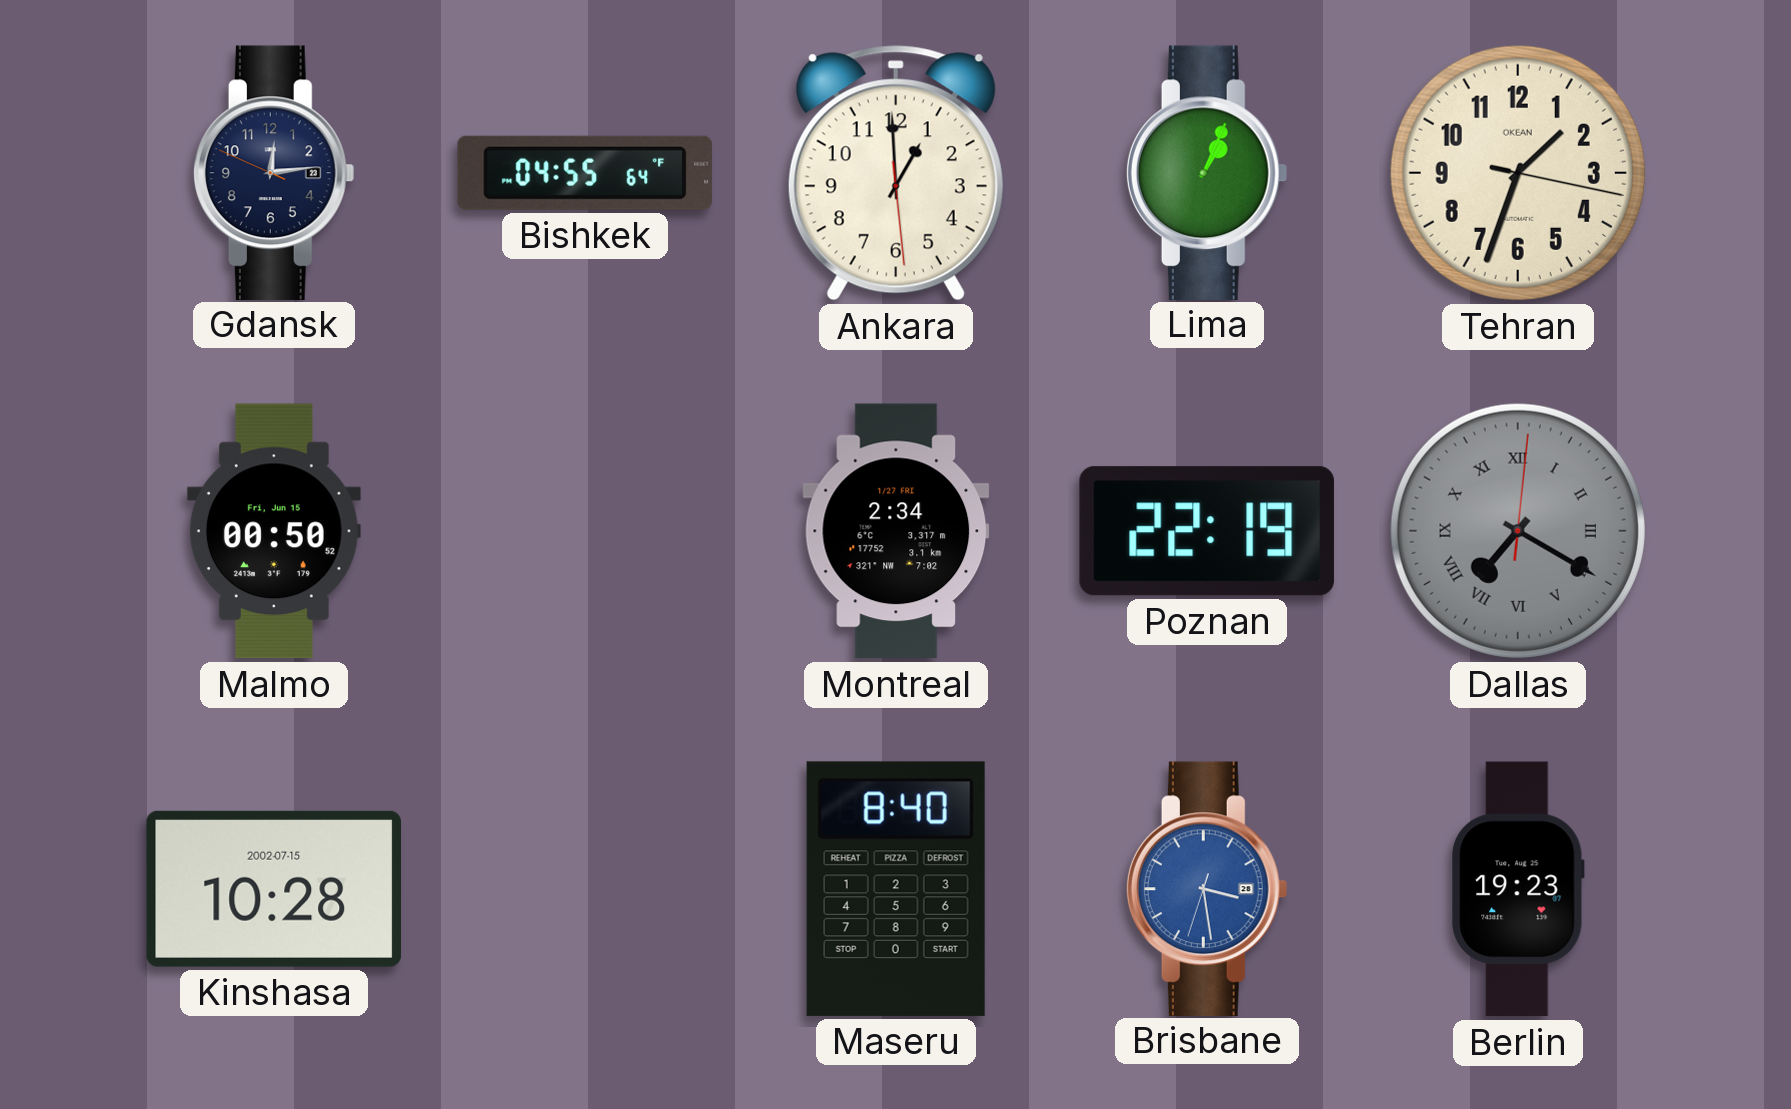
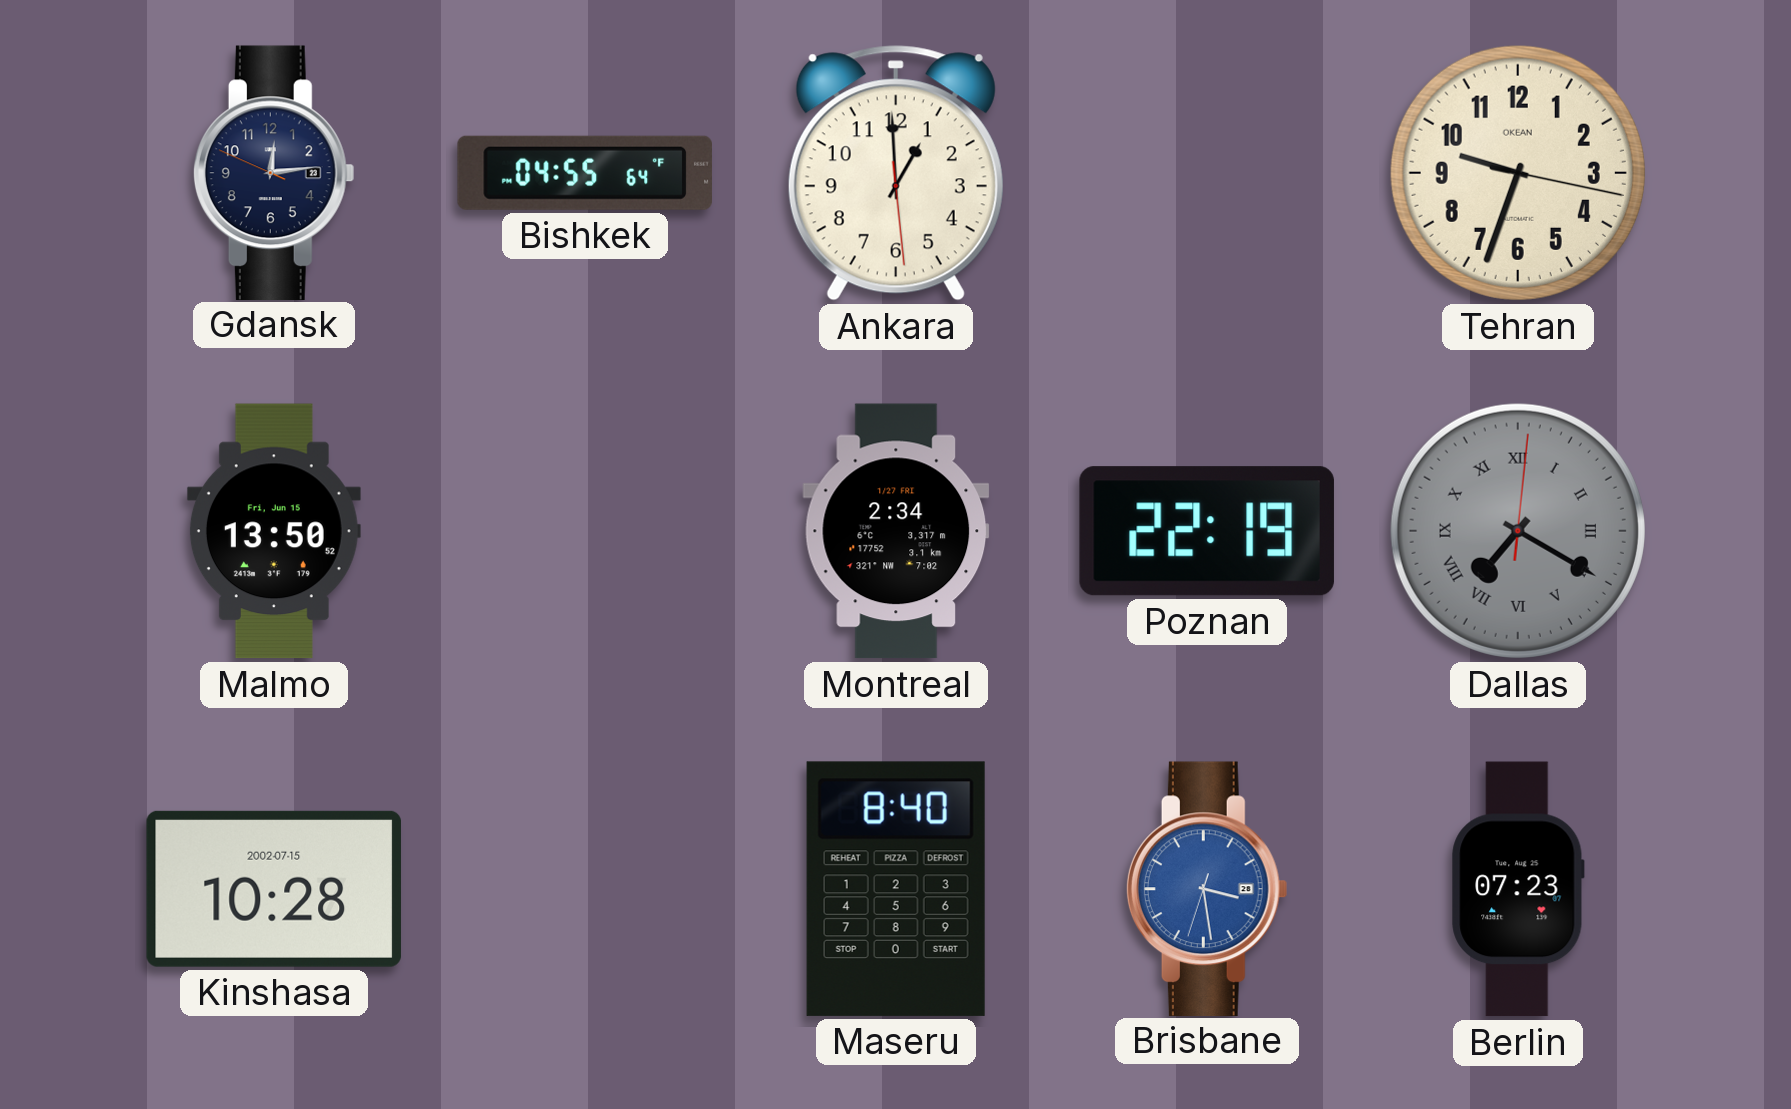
Lima: 1:04 -> none (1207, 172)
Tehran: 1:33 -> 9:33 (1518, 173)
Malmo: 00:50 -> 13:50 (274, 531)
Berlin: 19:23 -> 07:23 (1518, 889)
